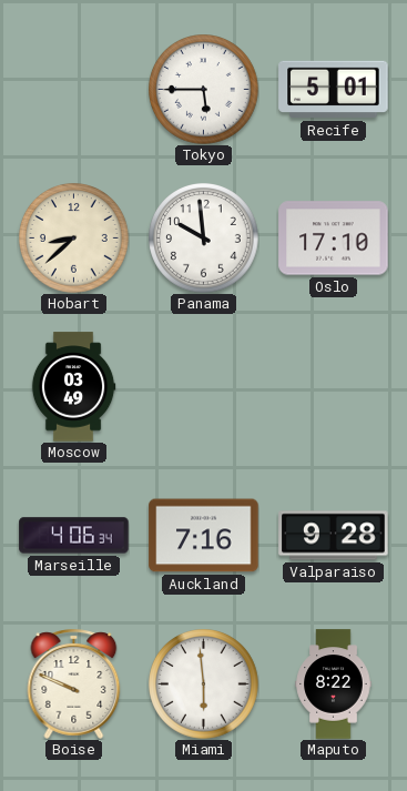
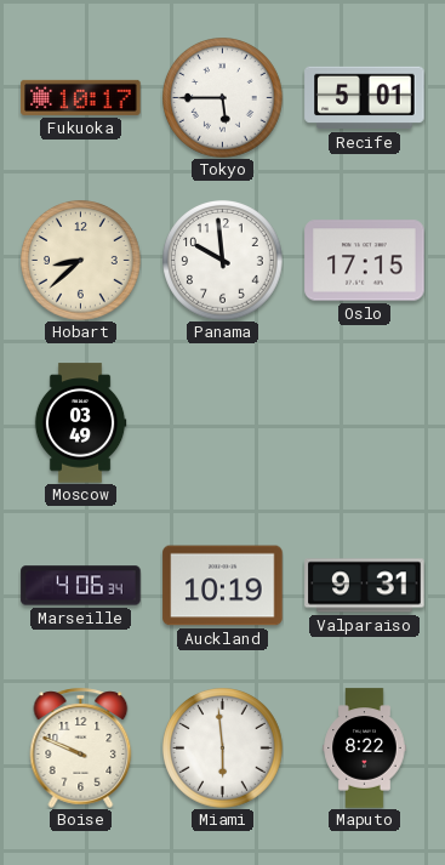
Fukuoka: none -> 10:17 (81, 97)
Oslo: 17:10 -> 17:15 (365, 261)
Auckland: 7:16 -> 10:19 (223, 586)
Valparaiso: 9:28 -> 9:31 (365, 586)
